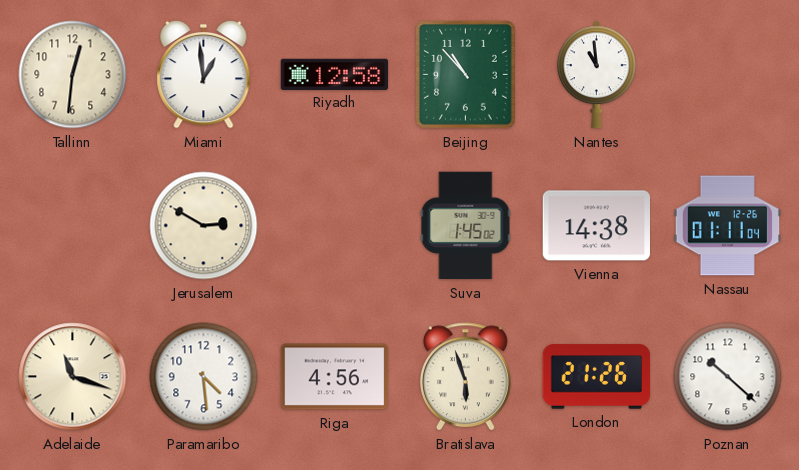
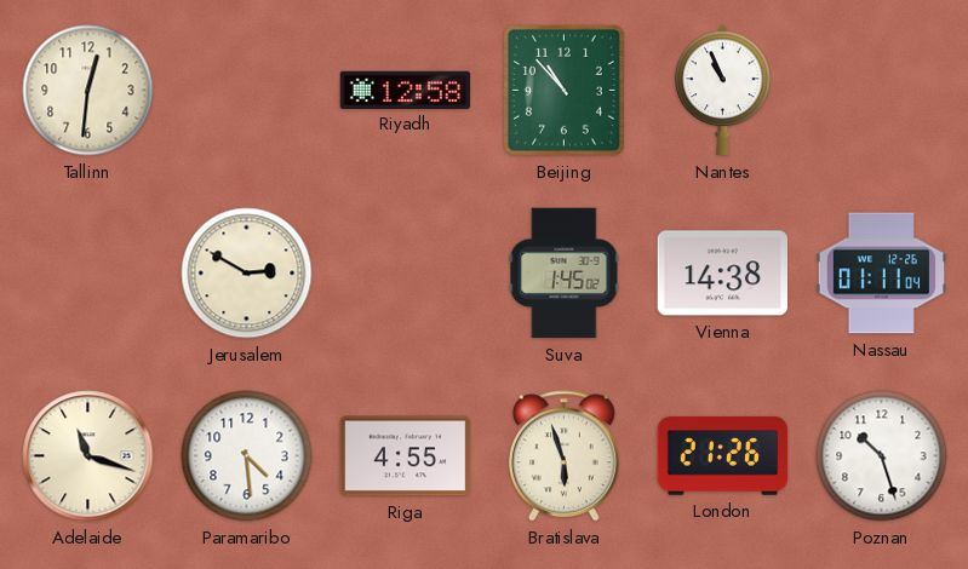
Miami: 12:59 -> none (204, 74)
Nantes: 10:59 -> 10:56 (723, 91)
Riga: 4:56 -> 4:55 (406, 456)
Poznan: 10:22 -> 10:27 (882, 456)
